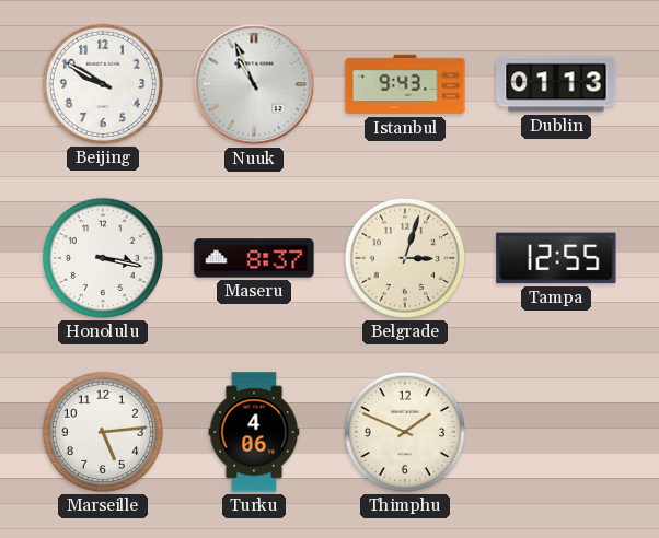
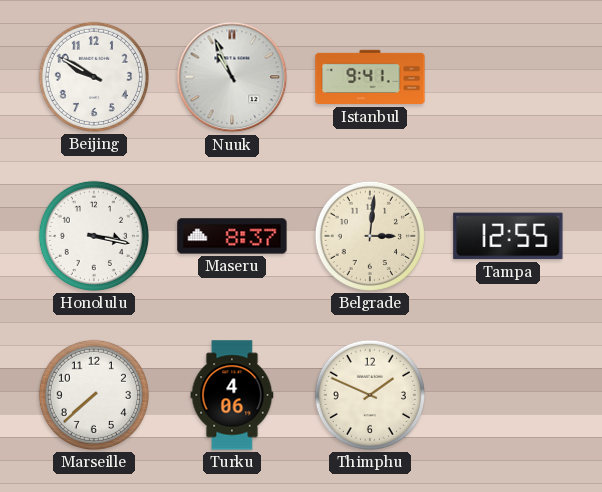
Istanbul: 9:43 -> 9:41 (370, 77)
Dublin: 01:13 -> none (556, 84)
Belgrade: 3:03 -> 3:01 (370, 236)
Marseille: 5:14 -> 7:38 (94, 395)
